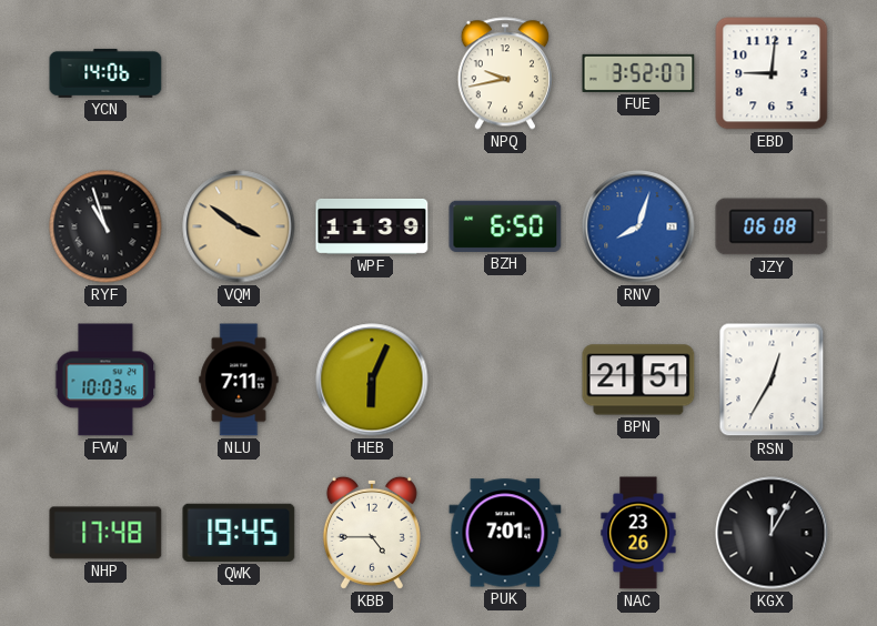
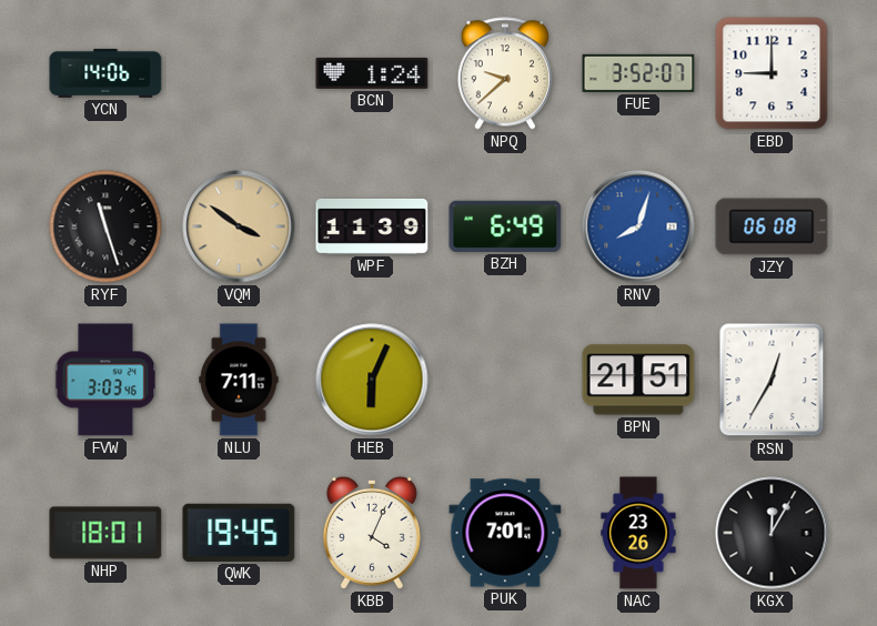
BCN: none -> 1:24 (372, 73)
NPQ: 9:43 -> 9:38 (504, 73)
EBD: 9:01 -> 9:00 (772, 73)
RYF: 10:57 -> 11:27 (105, 226)
BZH: 6:50 -> 6:49 (505, 226)
FVW: 10:03 -> 3:03 (105, 380)
NHP: 17:48 -> 18:01 (105, 533)
KBB: 4:45 -> 4:04 (372, 533)
